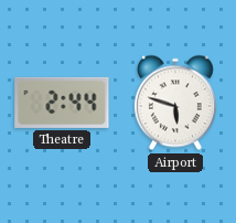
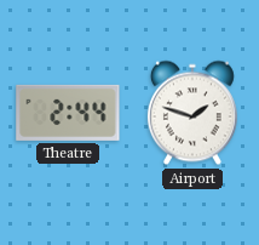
Airport: 5:48 -> 1:48 (192, 113)
